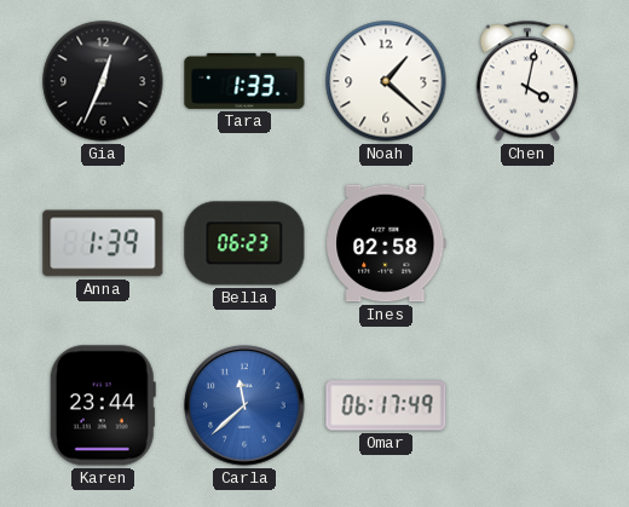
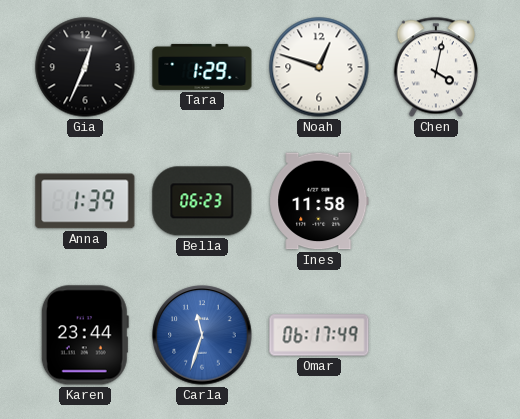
Tara: 1:33 -> 1:29 (202, 67)
Noah: 1:22 -> 12:48 (319, 67)
Ines: 02:58 -> 11:58 (319, 201)
Carla: 11:38 -> 11:33 (202, 335)
